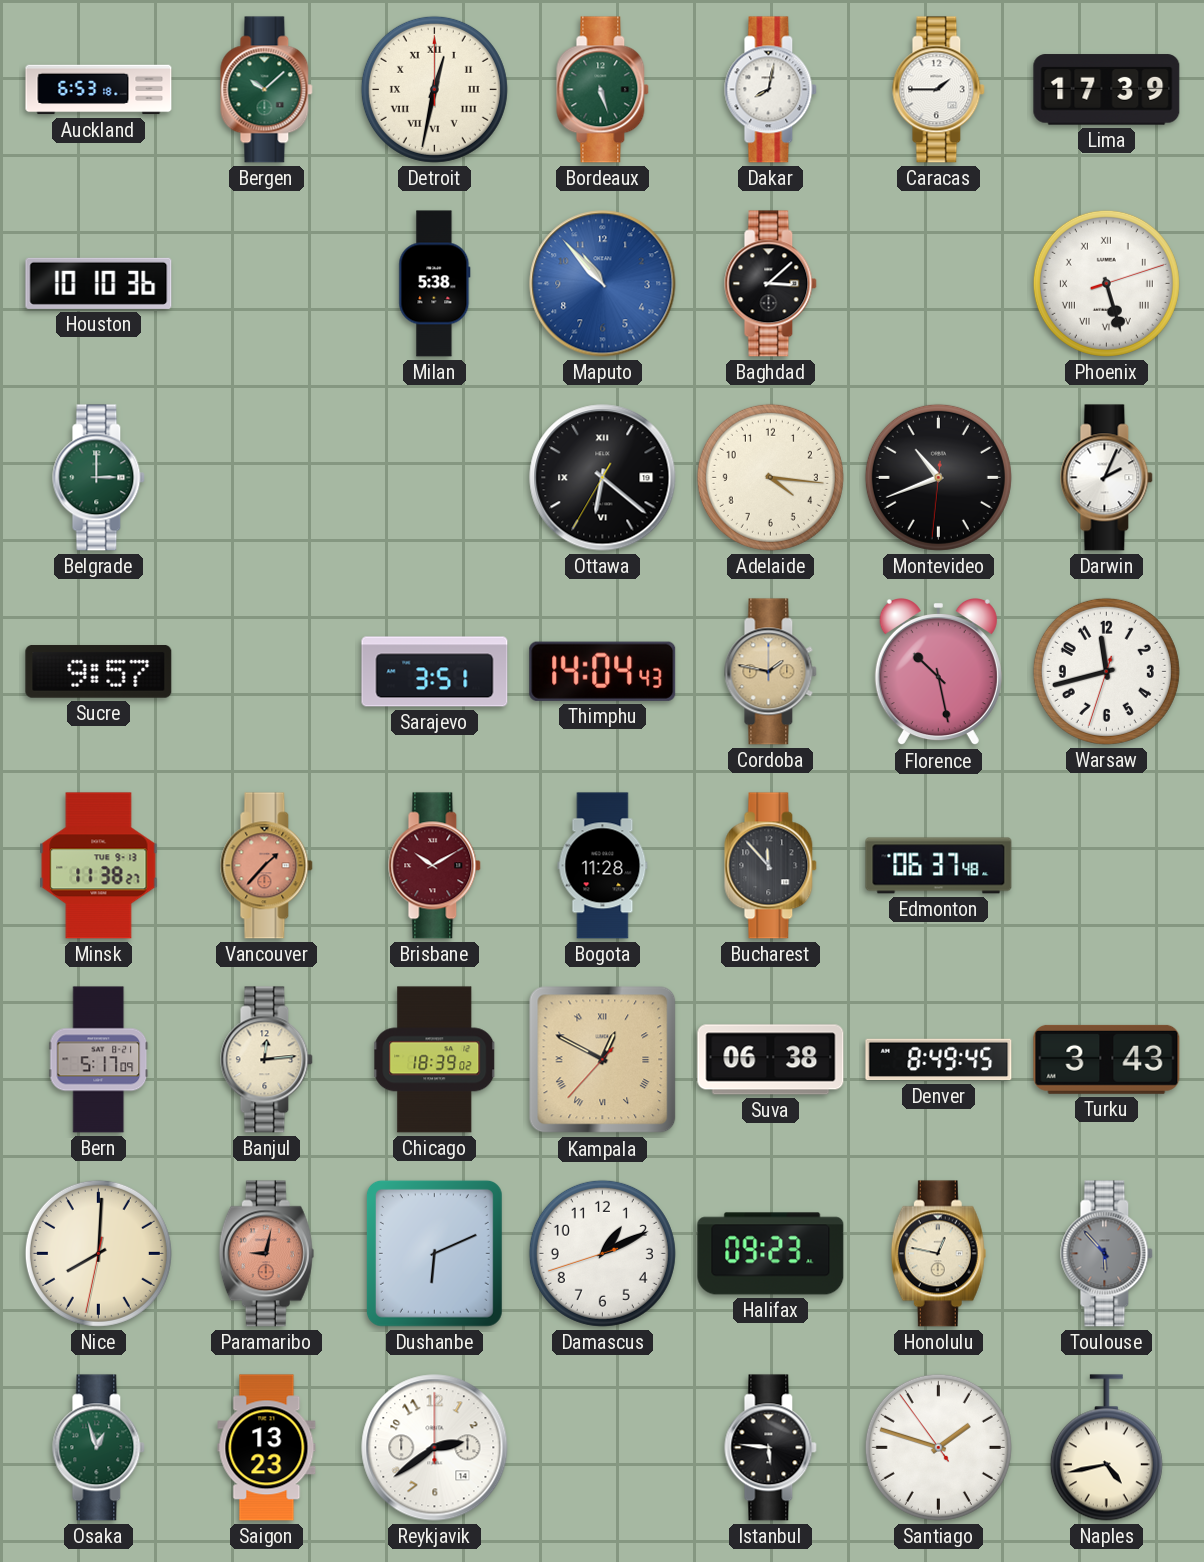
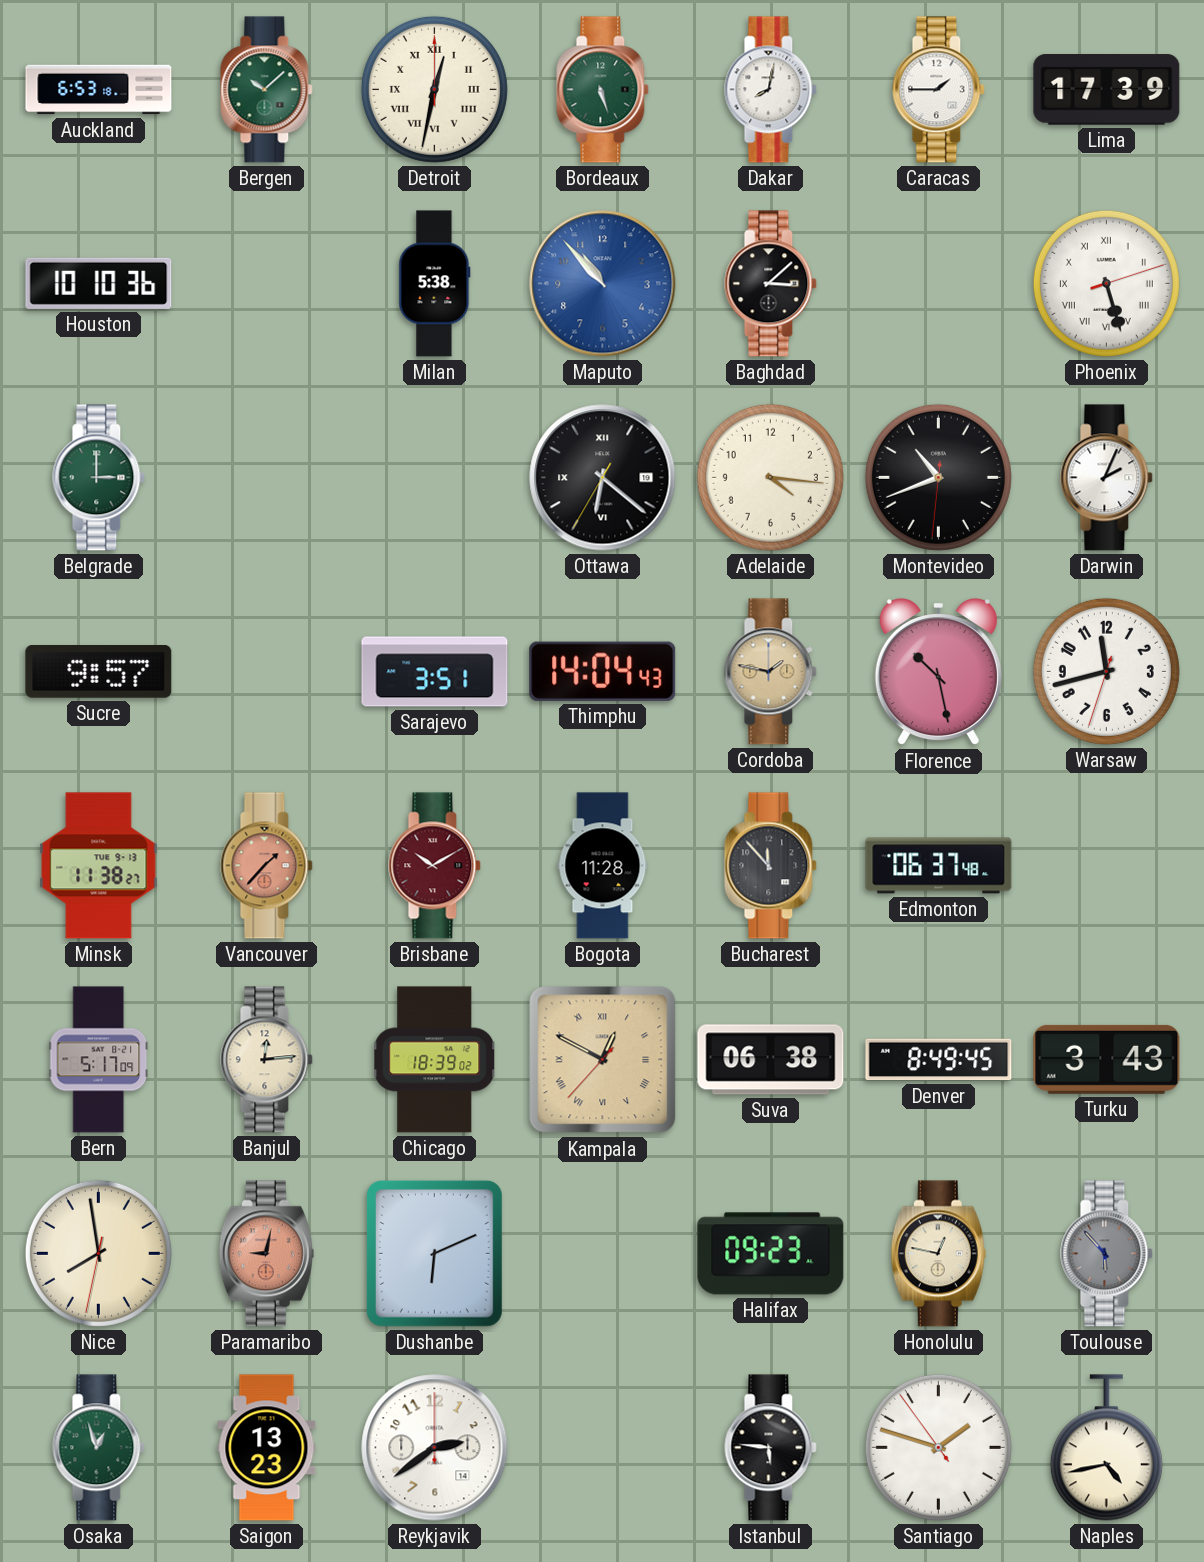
Nice: 8:00 -> 7:58 (98, 1253)
Damascus: 1:10 -> none (602, 1253)
